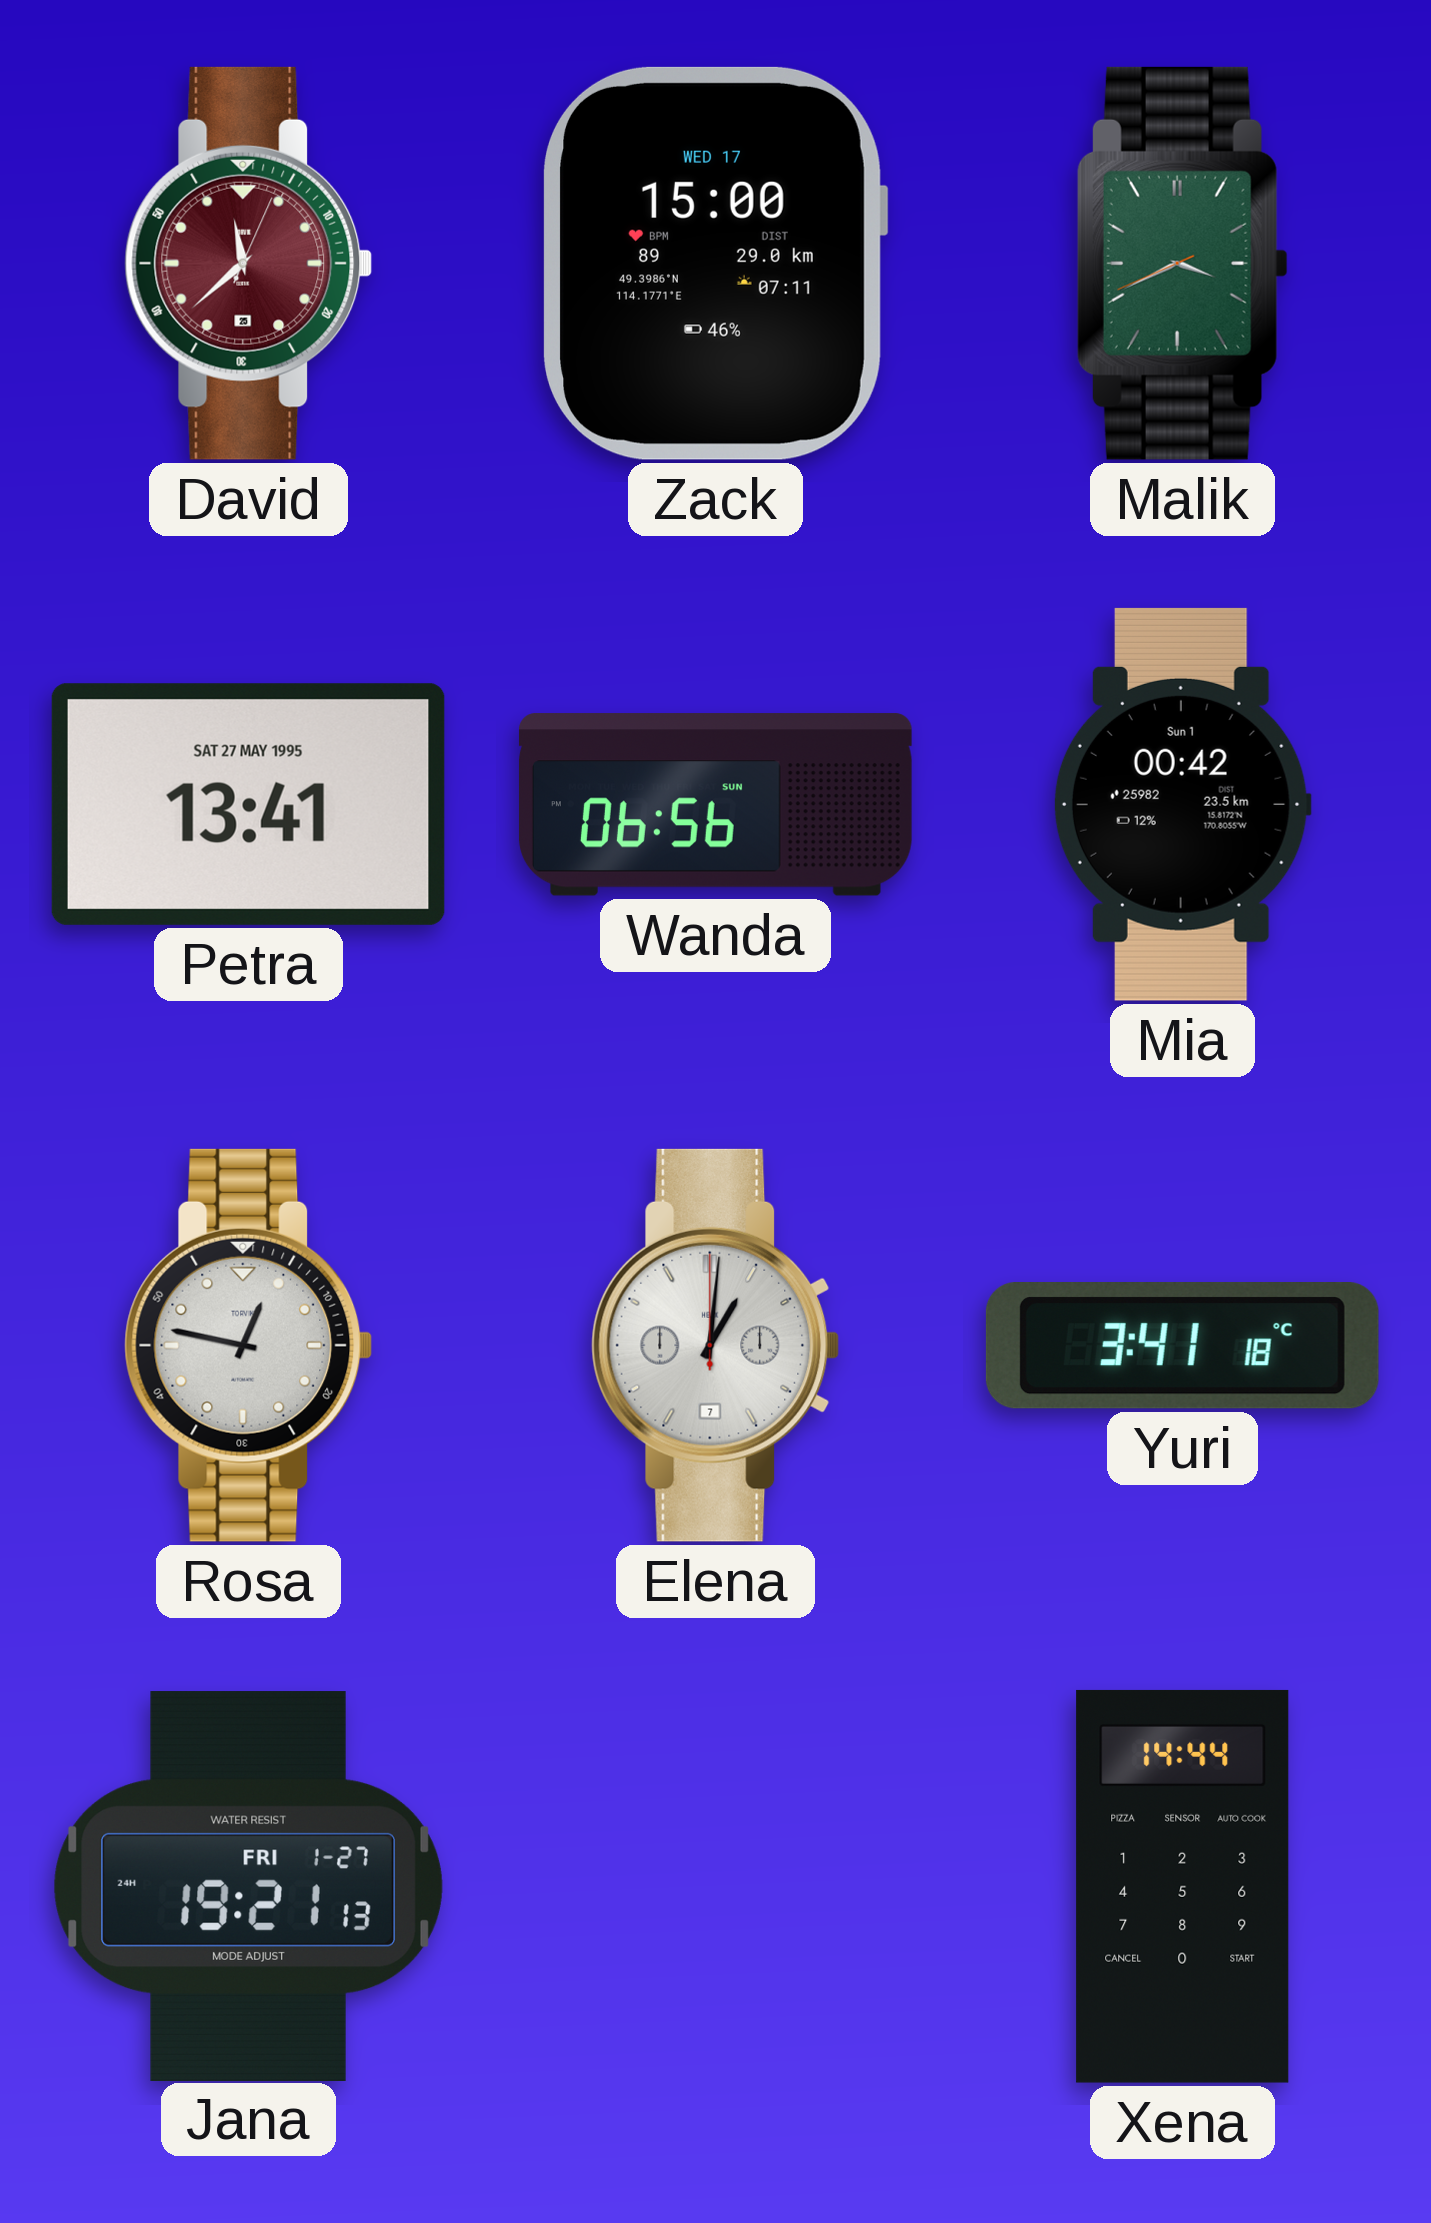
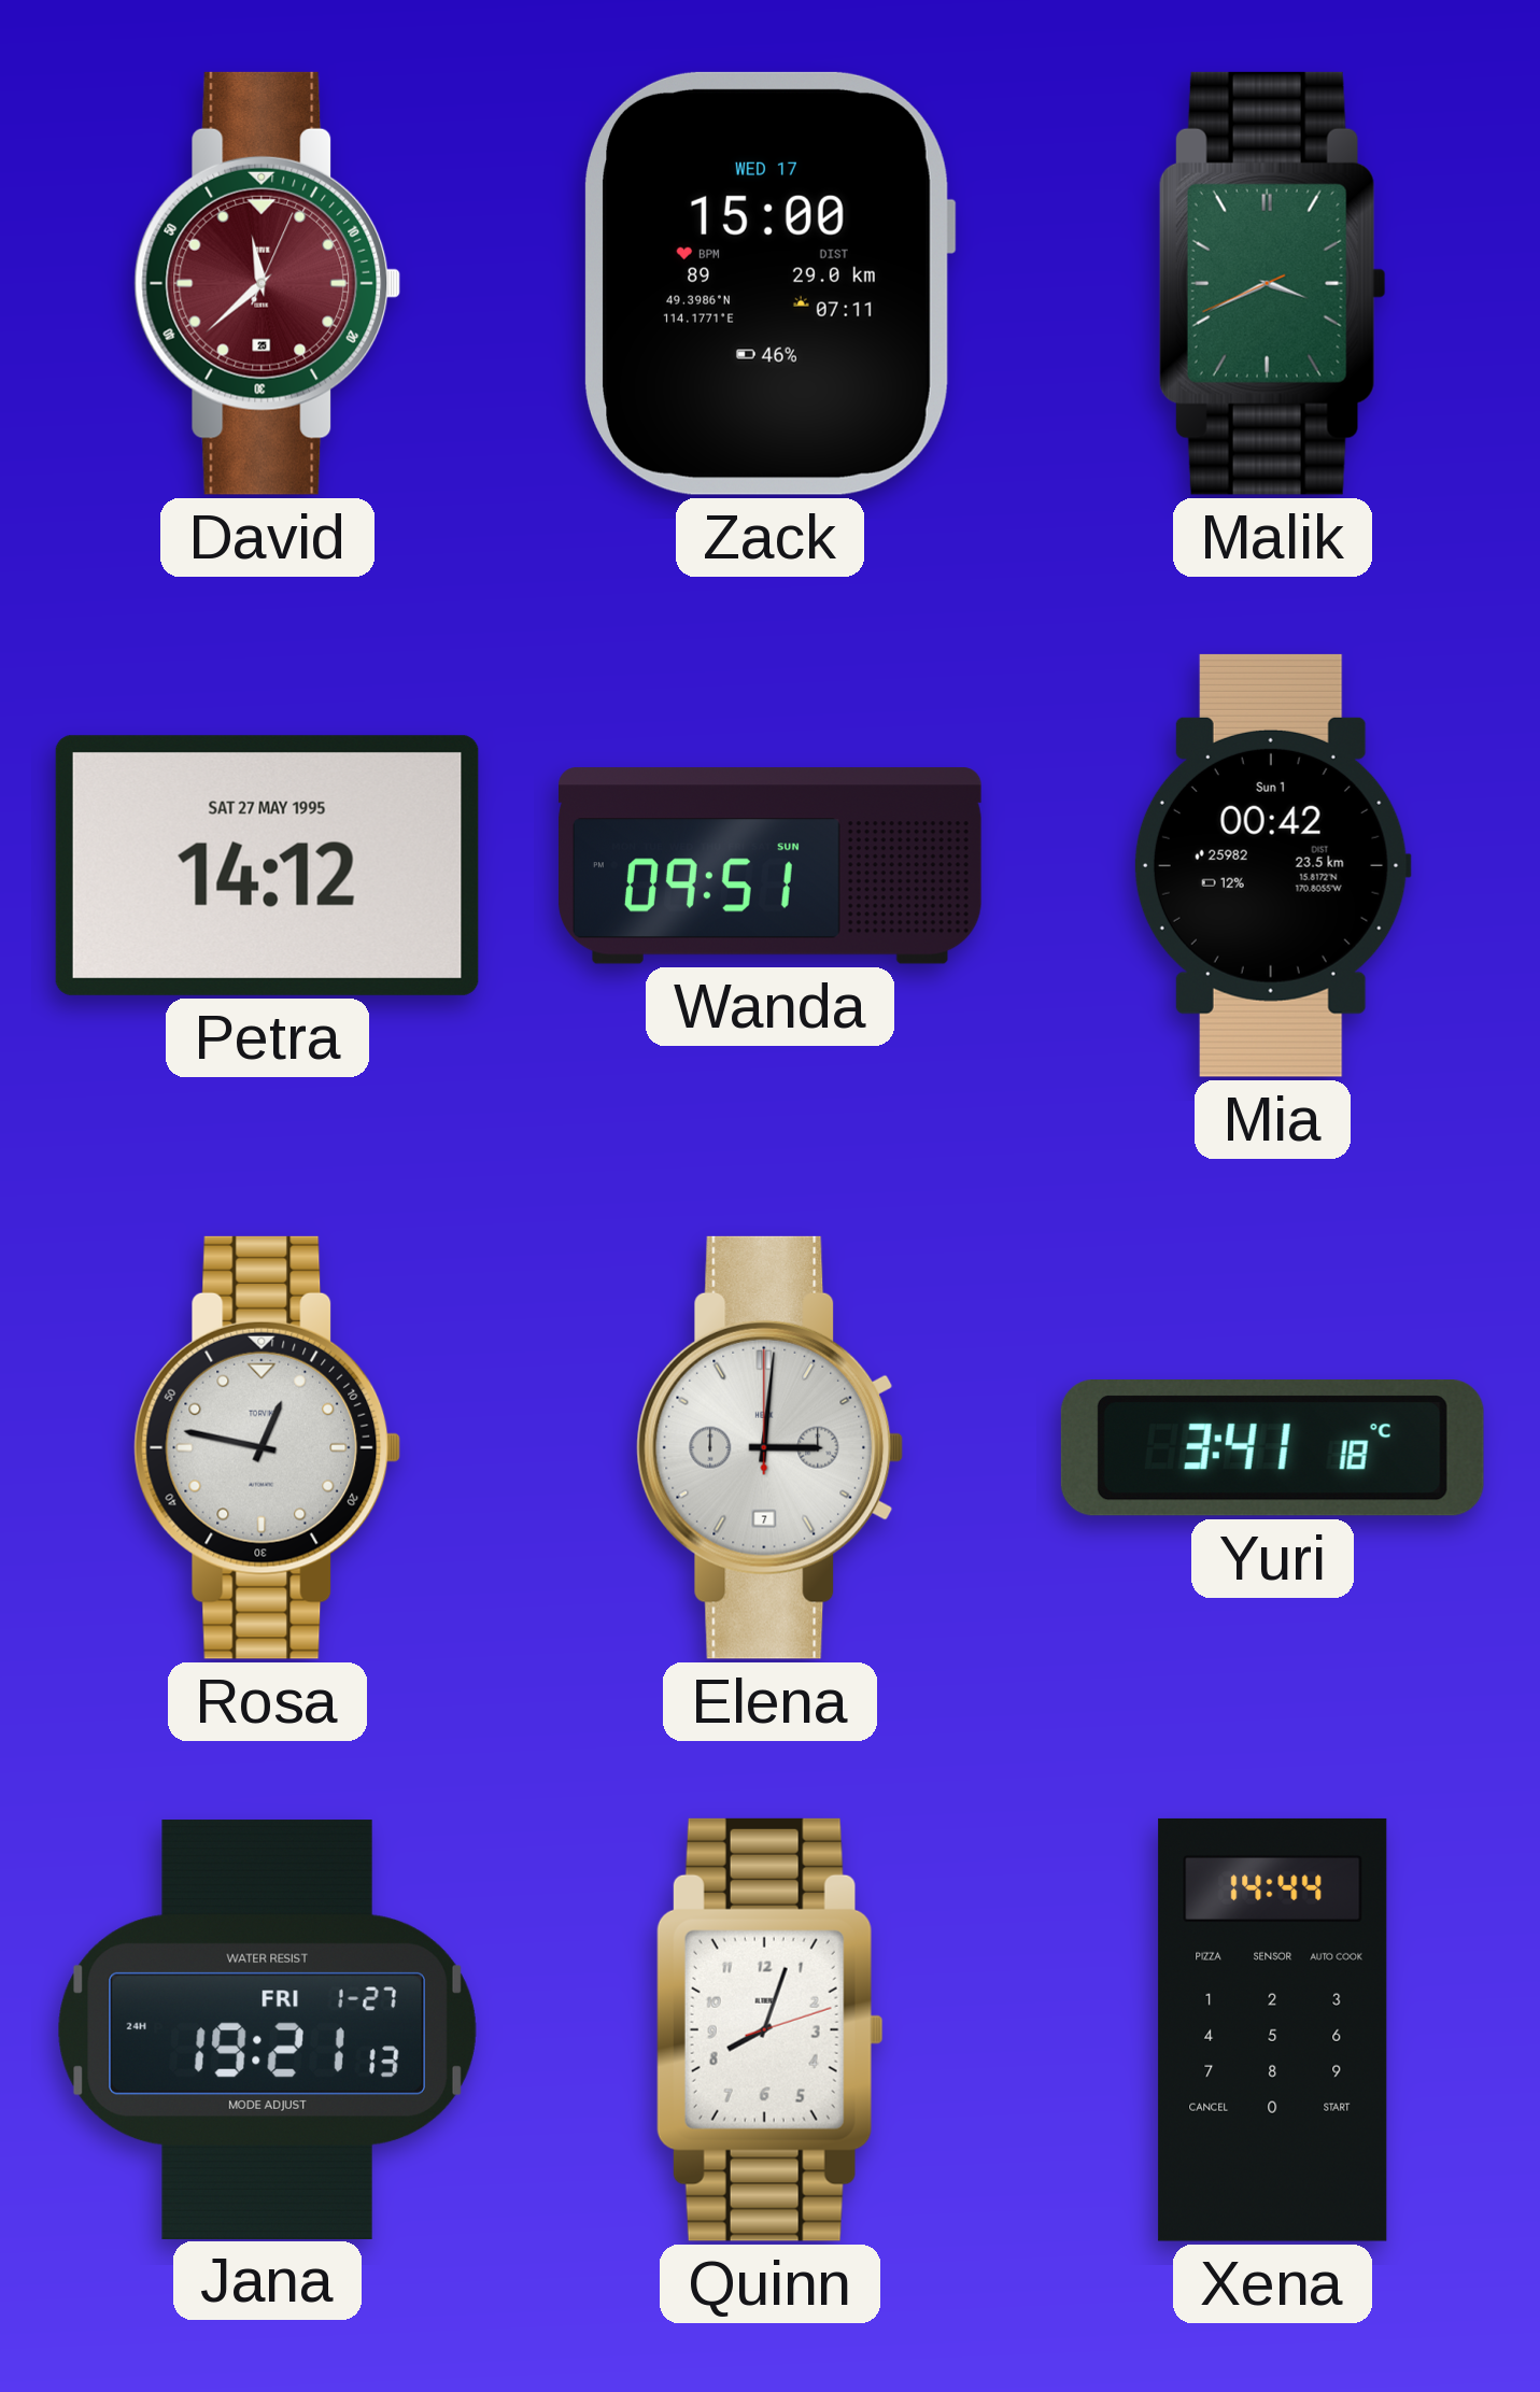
Petra: 13:41 -> 14:12 (267, 865)
Wanda: 06:56 -> 09:51 (769, 866)
Elena: 1:01 -> 3:01 (771, 1447)
Quinn: none -> 8:03 (769, 2029)
